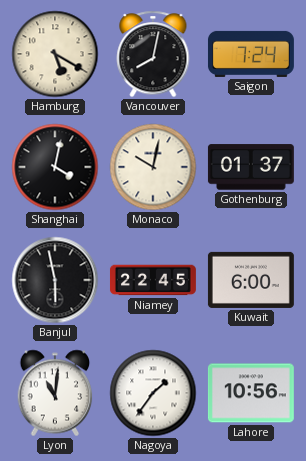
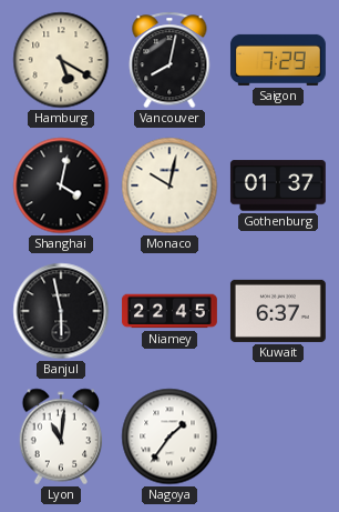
Saigon: 7:24 -> 7:29 (278, 60)
Kuwait: 6:00 -> 6:37 (278, 311)
Lahore: 10:56 -> none (251, 393)
